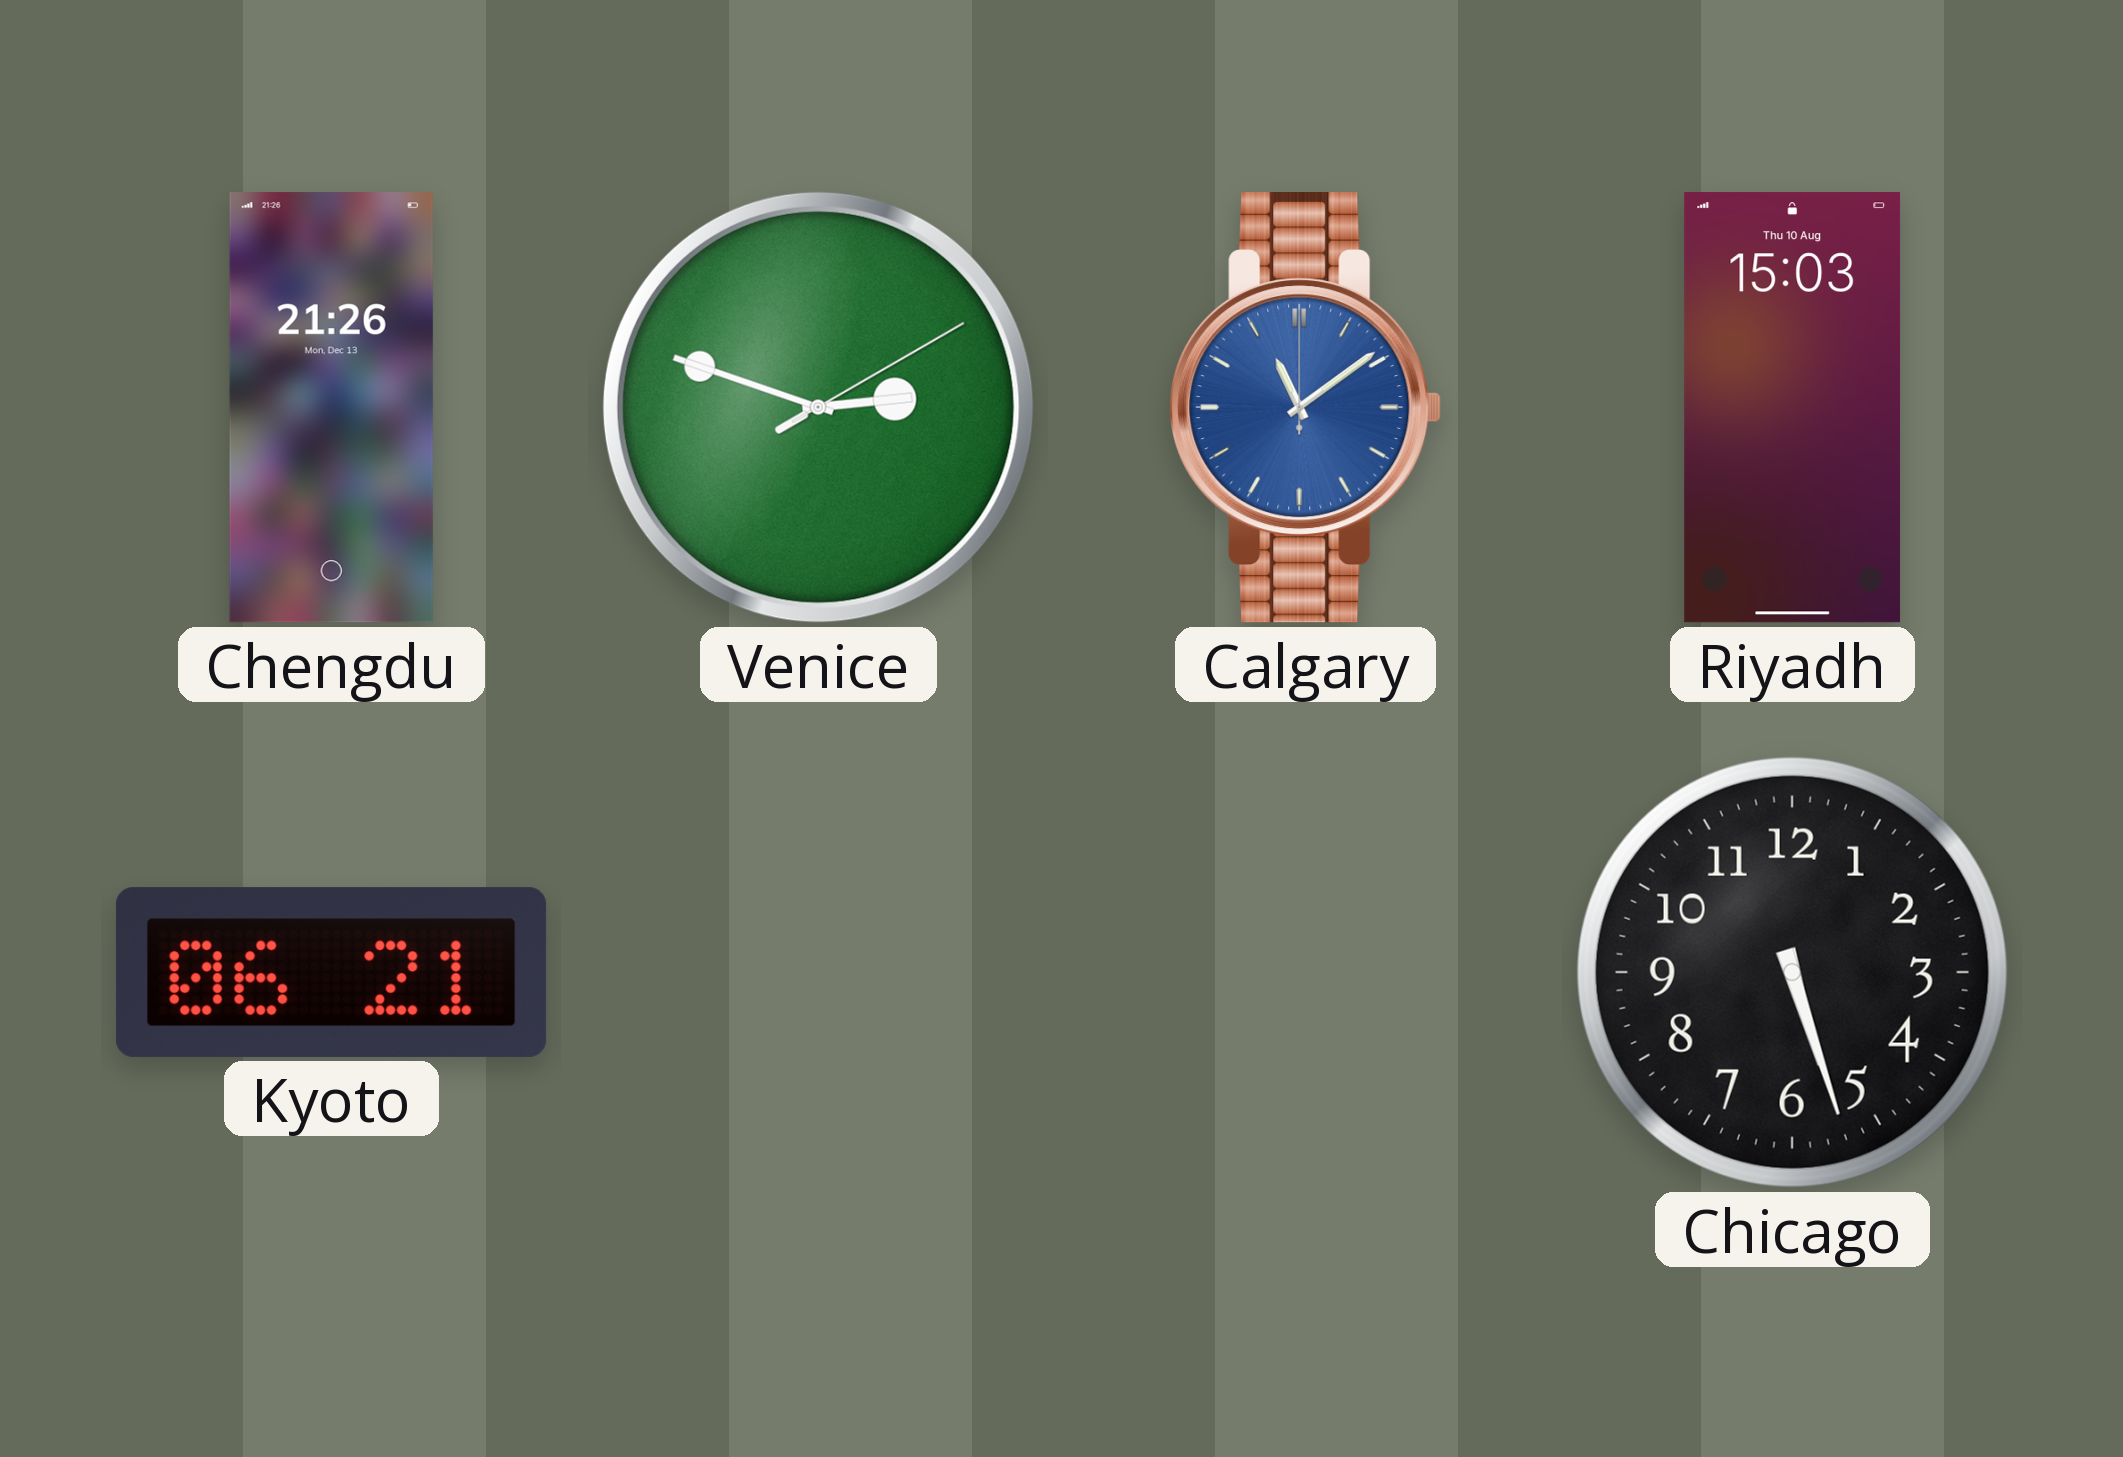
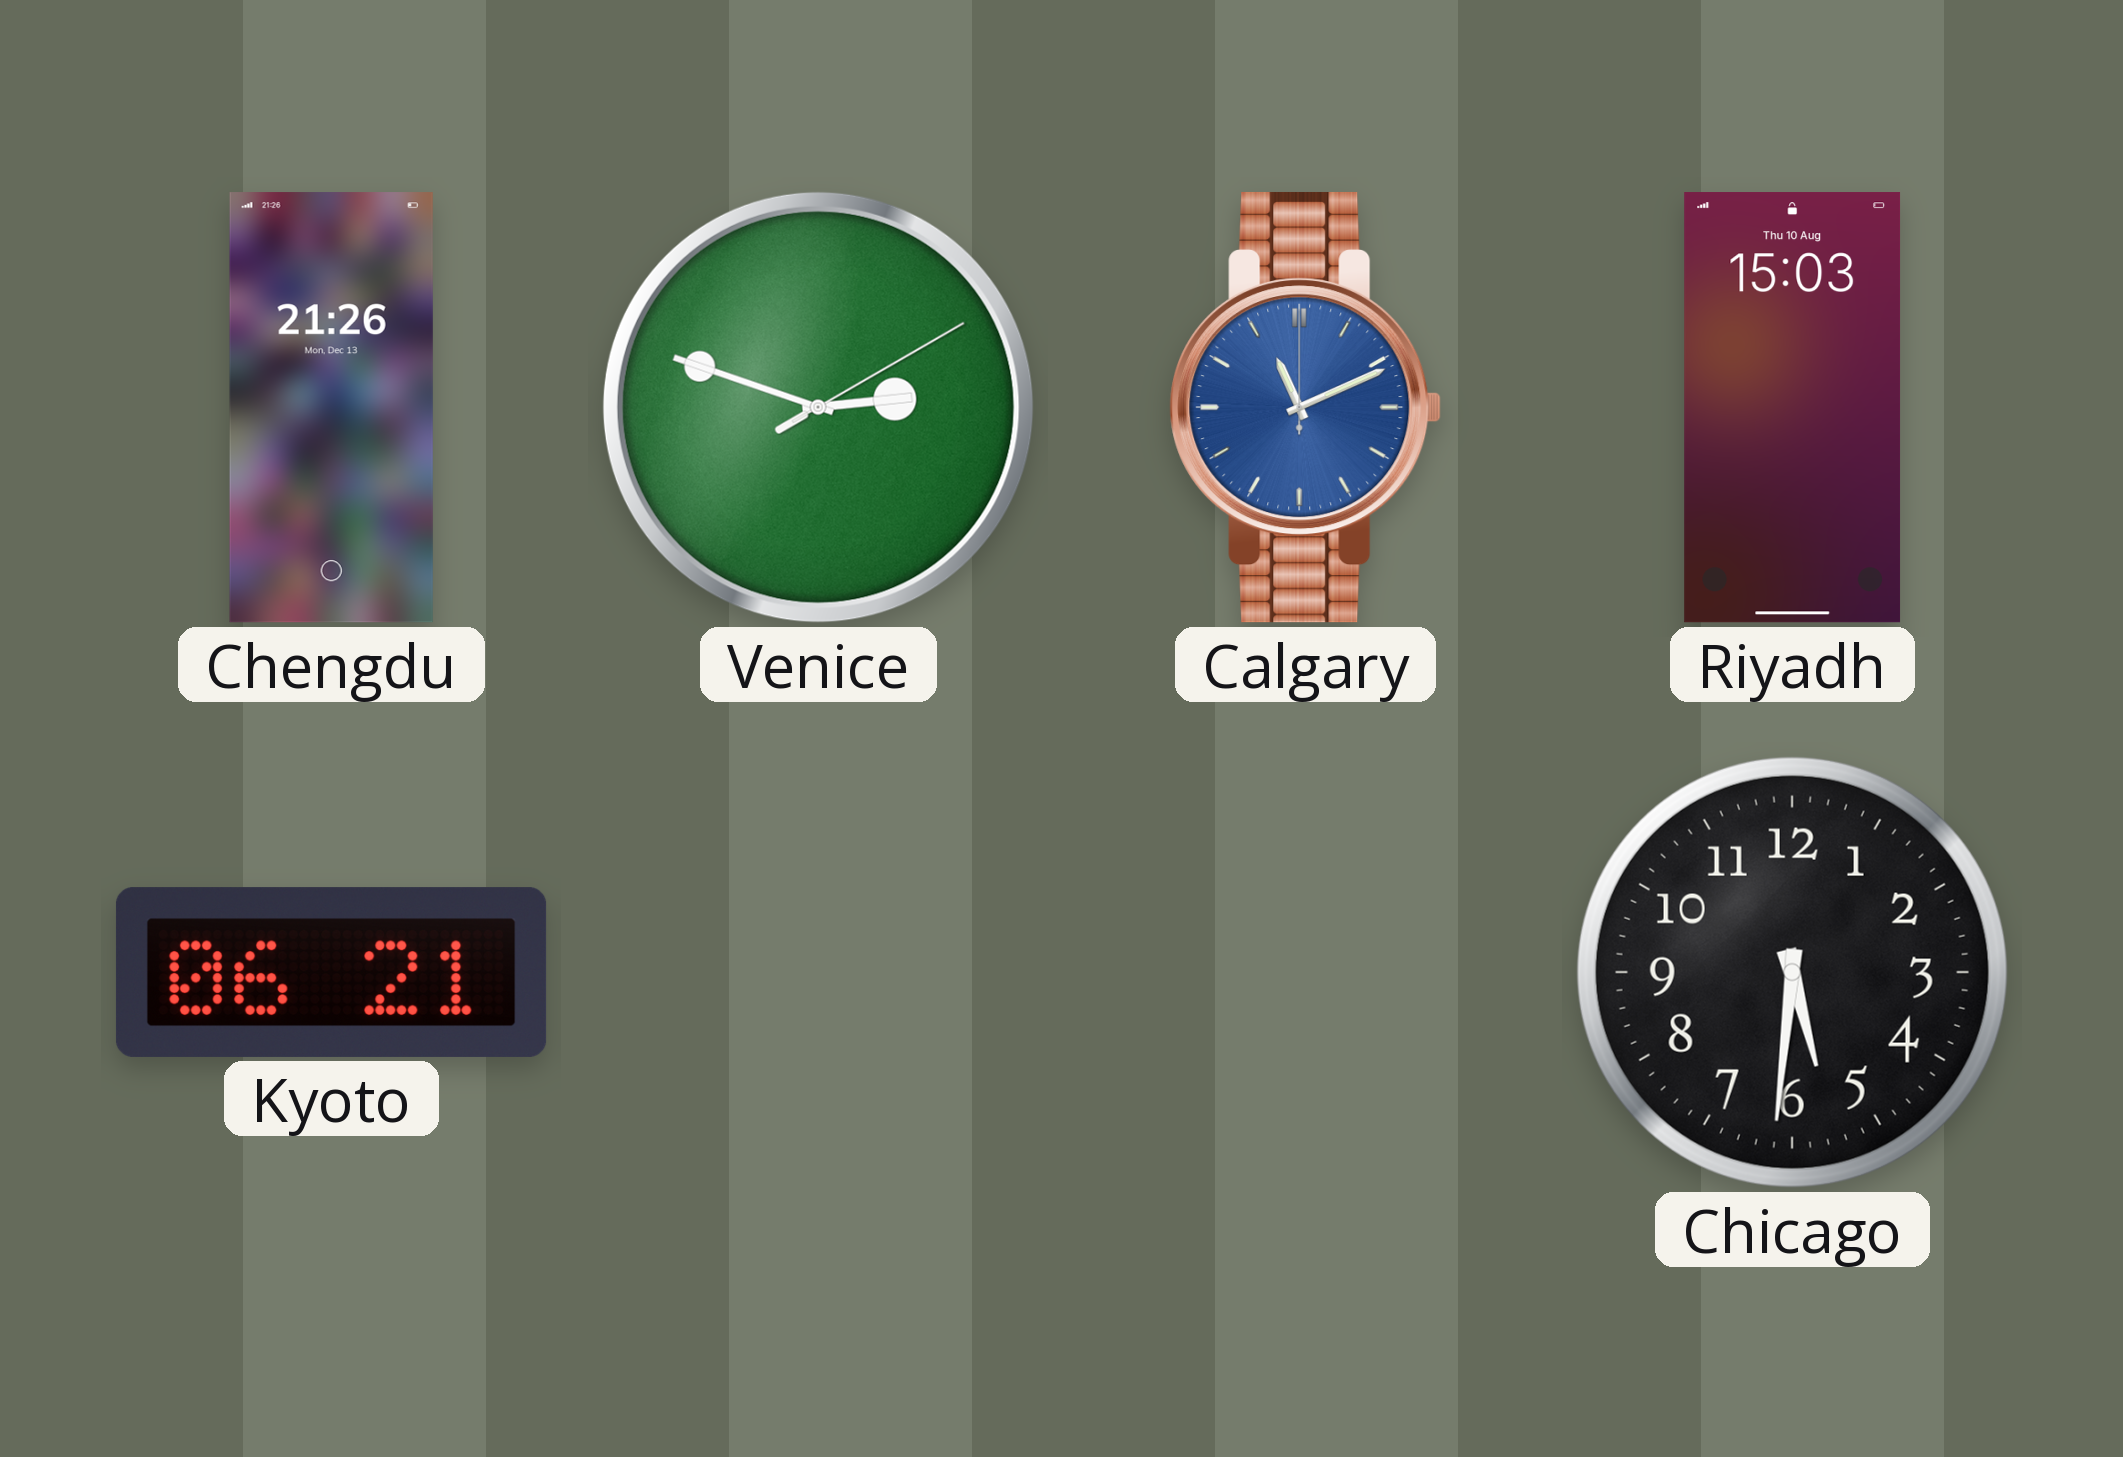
Calgary: 11:09 -> 11:11 (1306, 407)
Chicago: 5:27 -> 5:31 (1792, 972)
